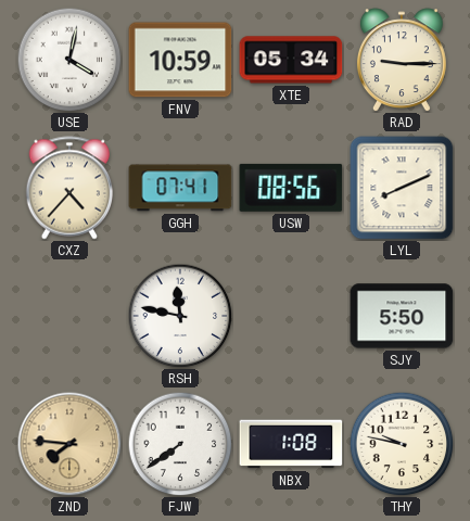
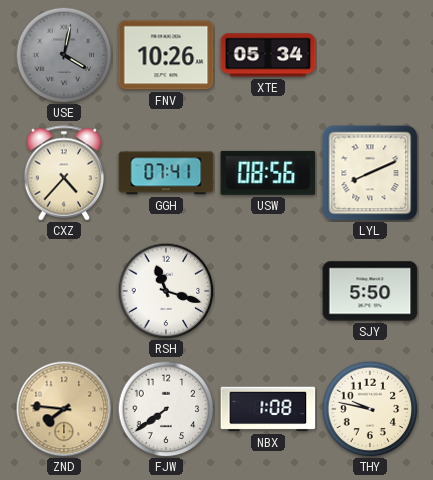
USE dial: white -> grey (64, 55)
FNV: 10:59 -> 10:26 (166, 55)
RAD: 9:15 -> none (402, 60)
RSH: 11:47 -> 11:18 (166, 291)
